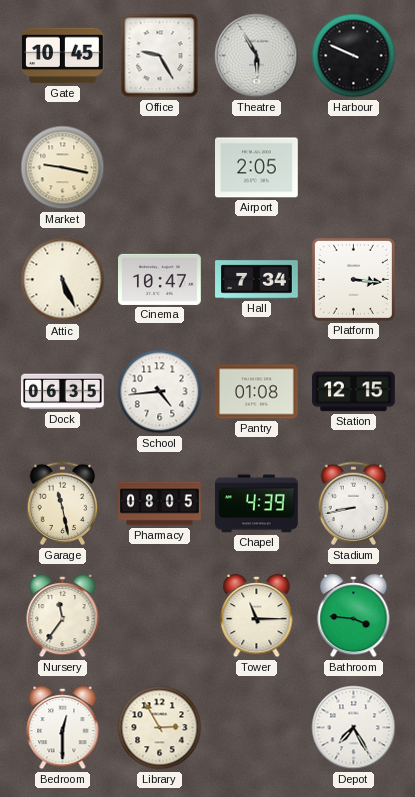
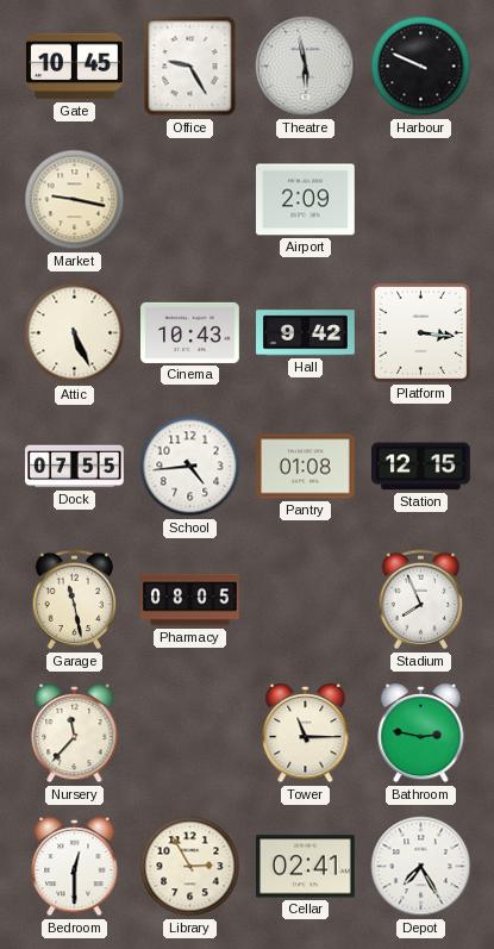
Theatre: 5:55 -> 5:58 (306, 67)
Airport: 2:05 -> 2:09 (306, 200)
Cinema: 10:47 -> 10:43 (190, 332)
Hall: 7:34 -> 9:42 (306, 333)
Dock: 06:35 -> 07:55 (75, 467)
Chapel: 4:39 -> none (257, 504)
Stadium: 8:43 -> 7:56 (421, 600)
Nursery: 11:36 -> 11:37 (75, 733)
Bathroom: 3:46 -> 2:47 (421, 733)
Cellar: none -> 02:41 (306, 867)
